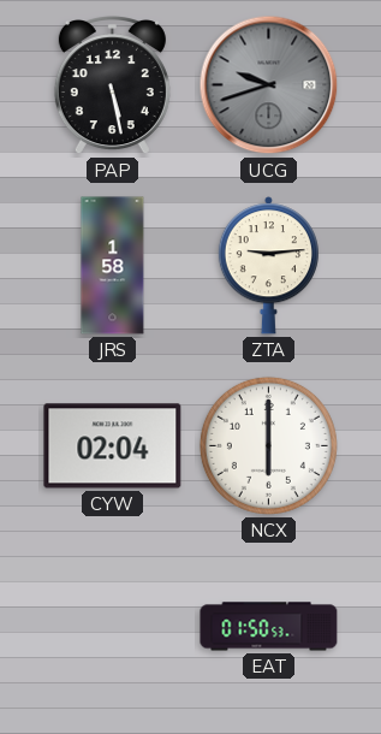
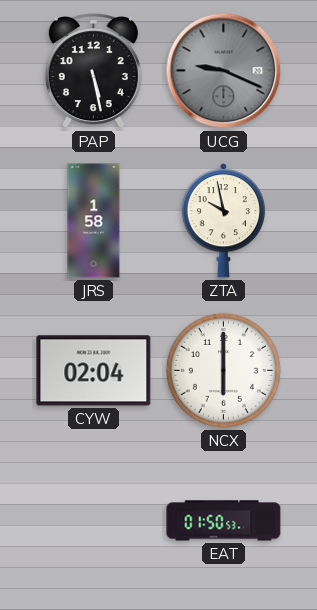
UCG: 9:42 -> 9:19 (224, 71)
ZTA: 9:14 -> 9:58 (223, 221)
